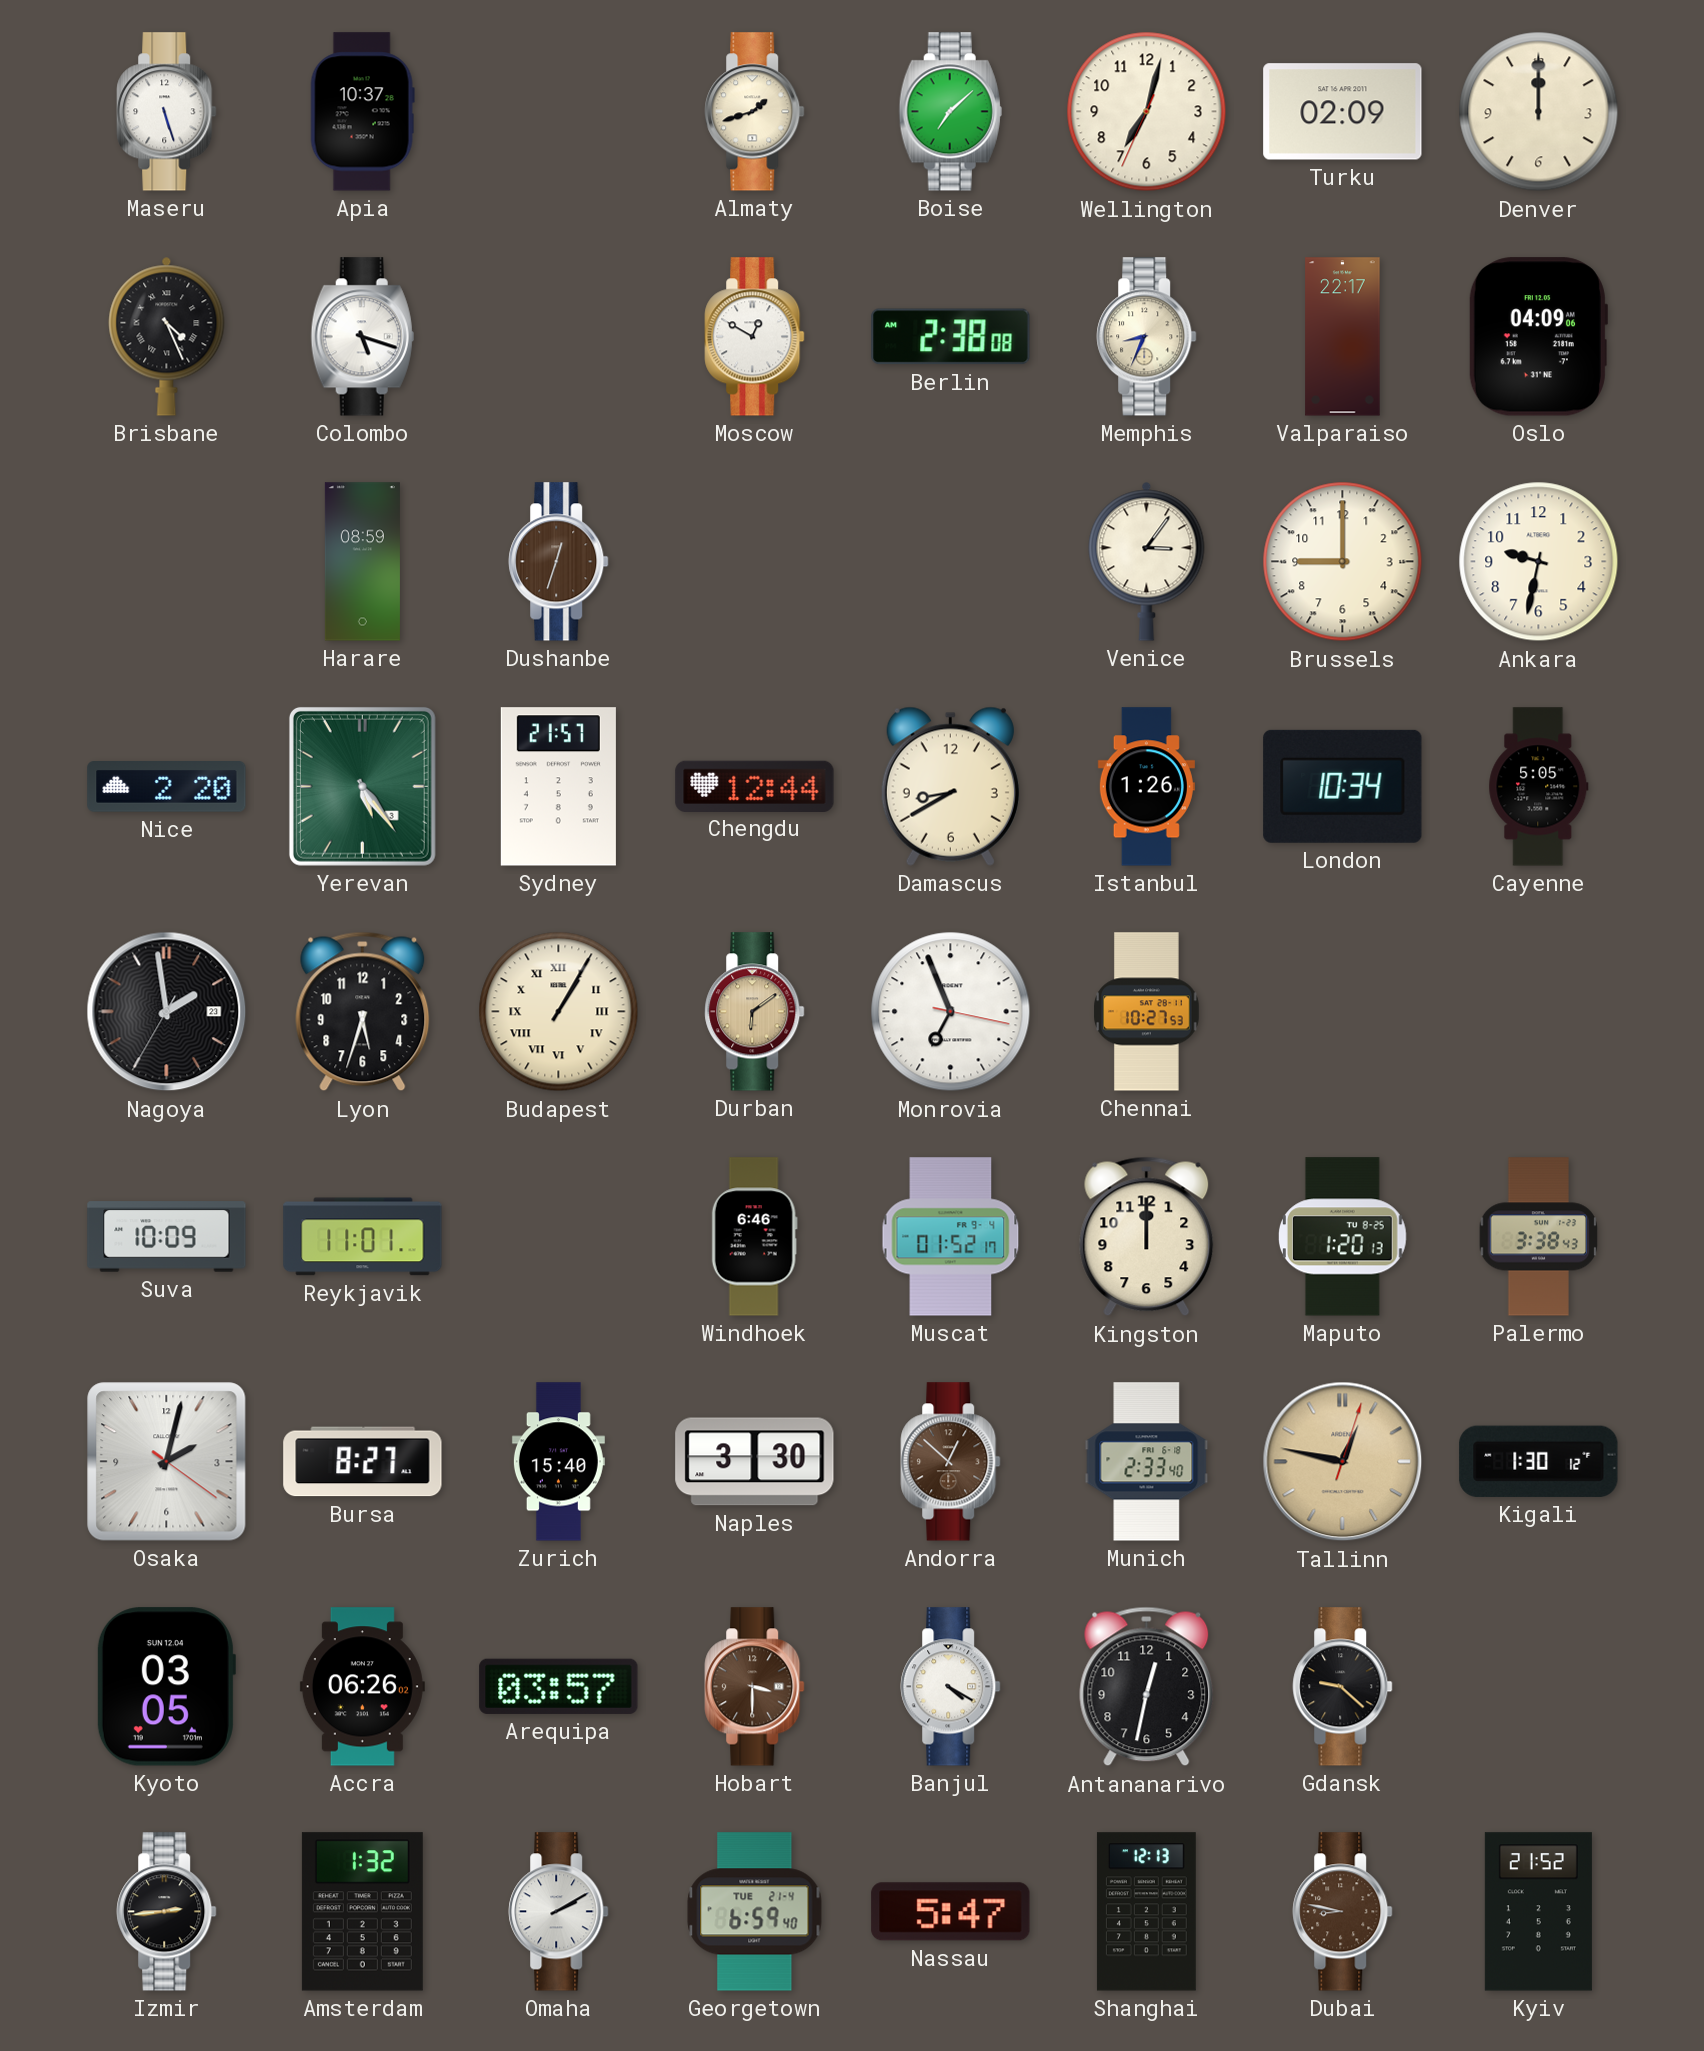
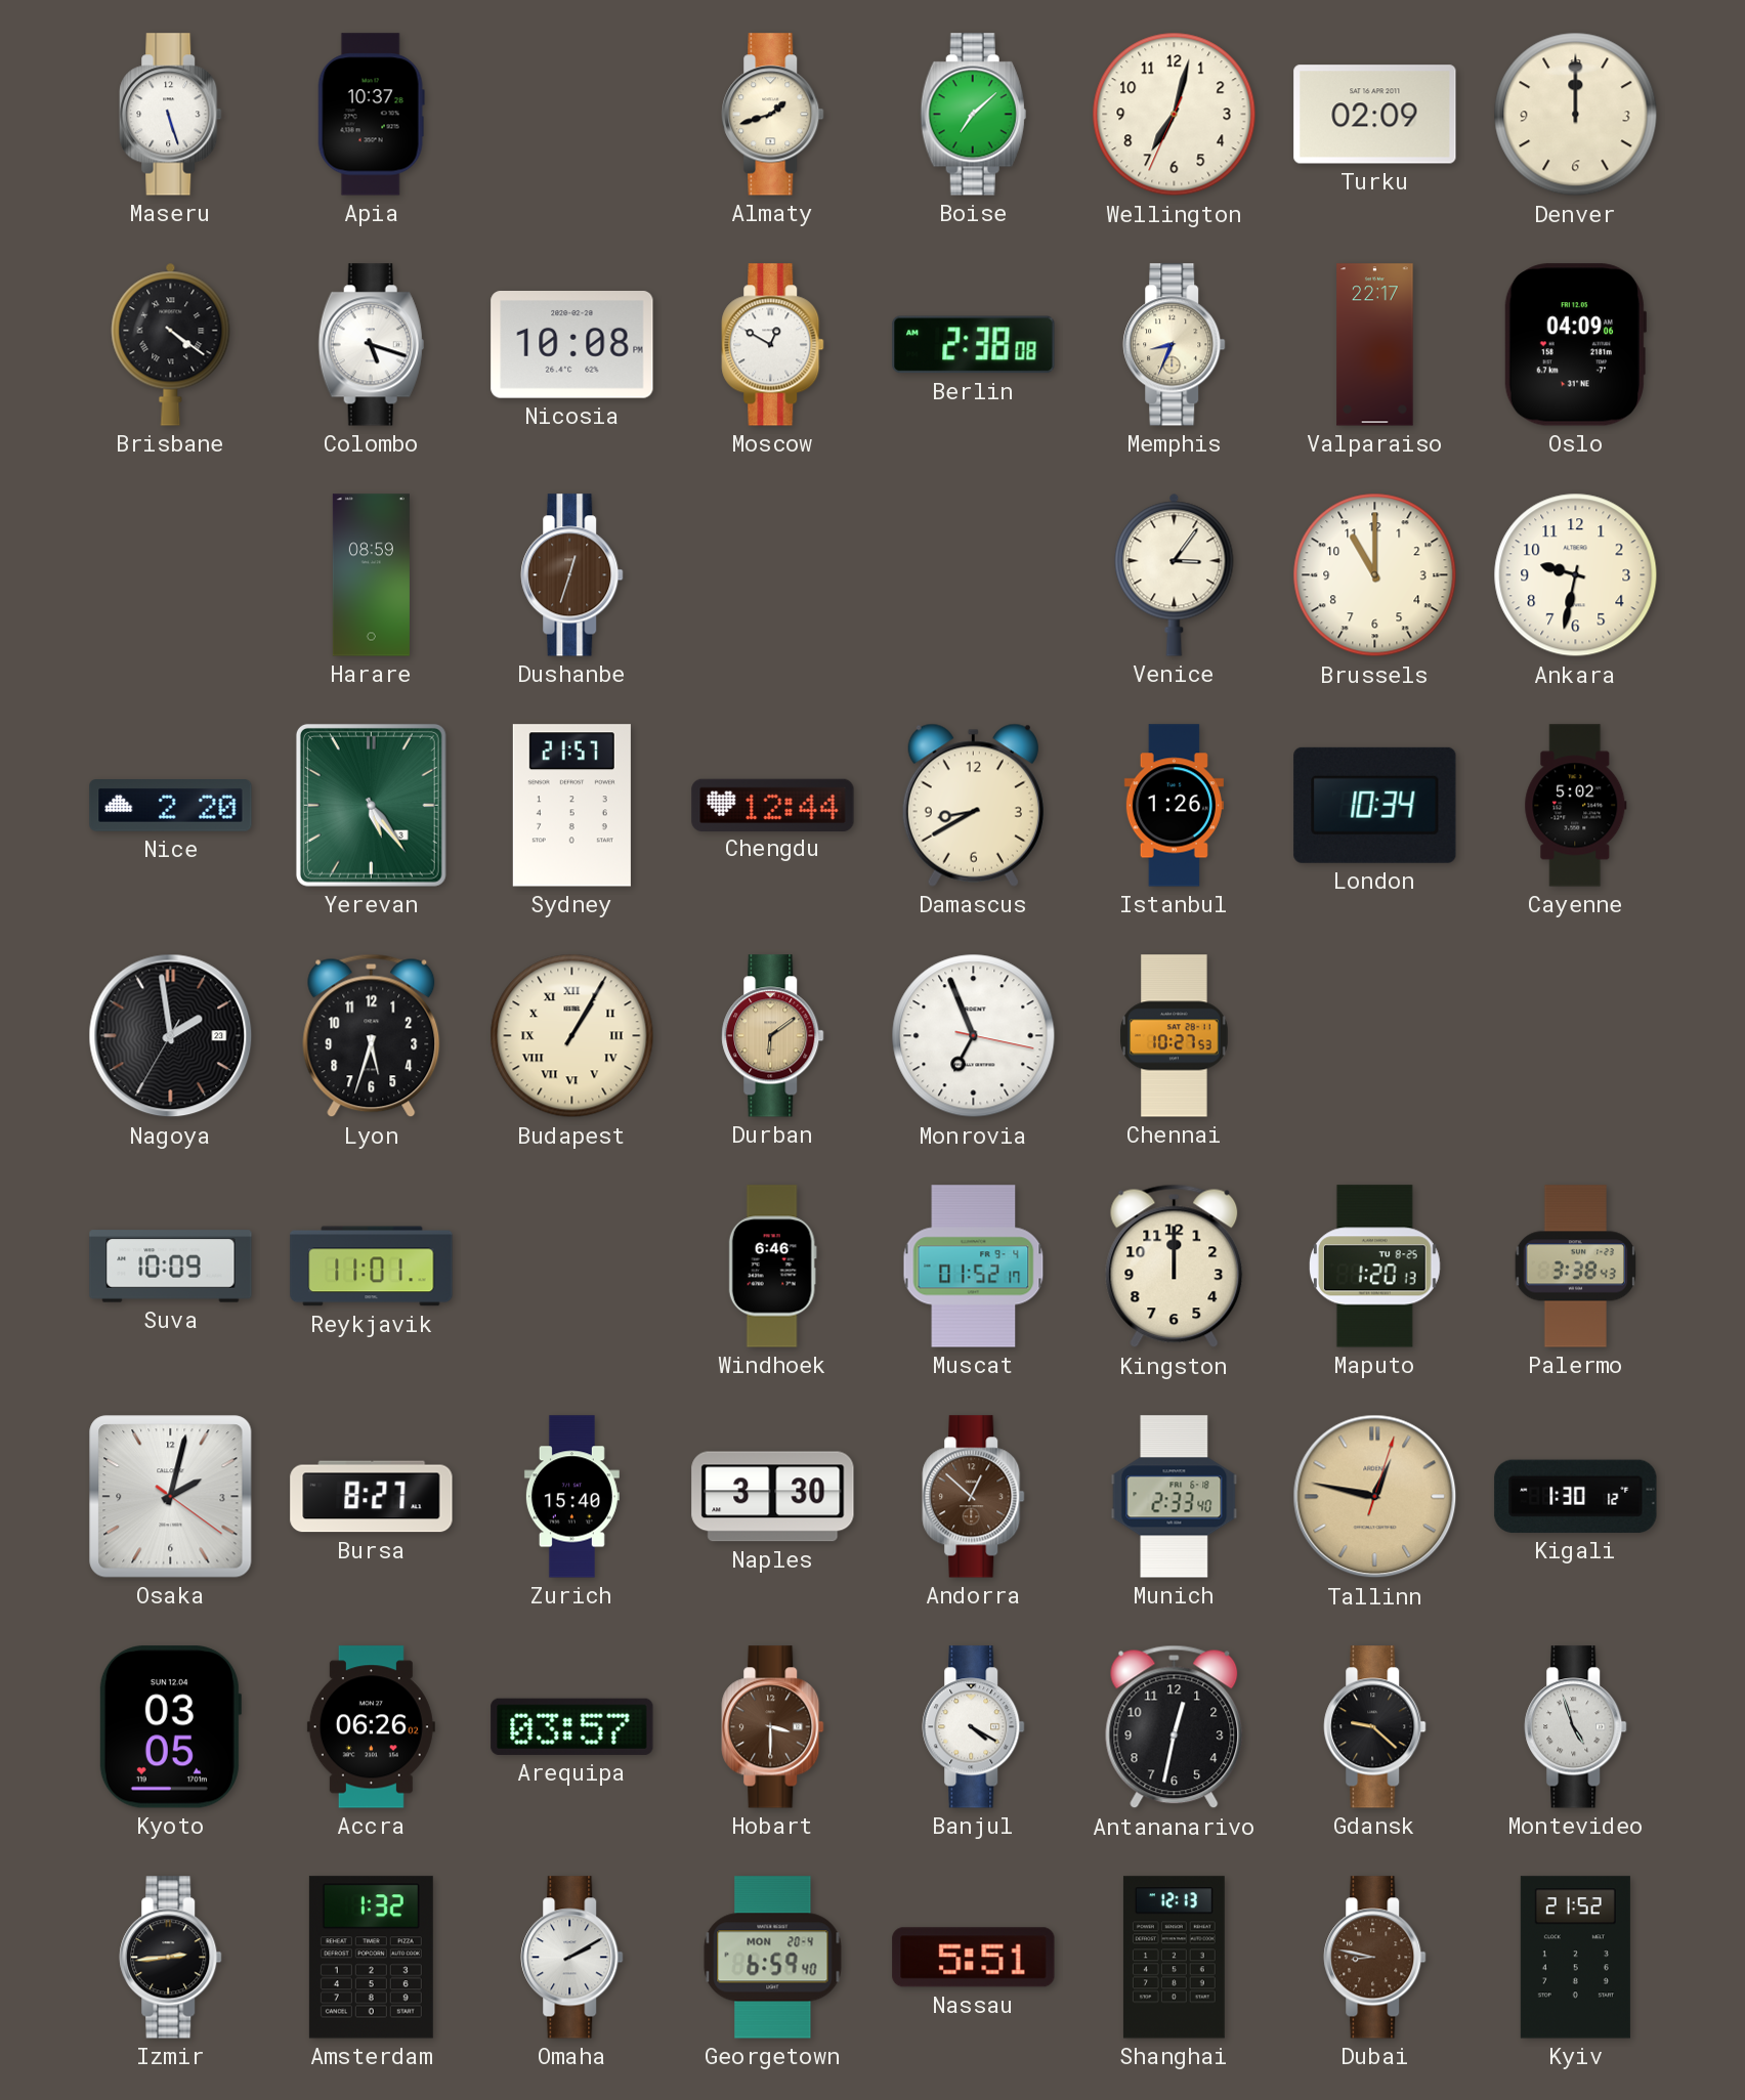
Brisbane: 4:26 -> 4:21 (171, 344)
Nicosia: none -> 10:08 (572, 345)
Brussels: 9:00 -> 11:00 (1375, 575)
Cayenne: 5:05 -> 5:02 (1576, 806)
Montevideo: none -> 4:57 (1576, 1727)
Georgetown date: TUE 21-4 -> MON 20-4 (773, 1958)
Nassau: 5:47 -> 5:51 (974, 1958)
